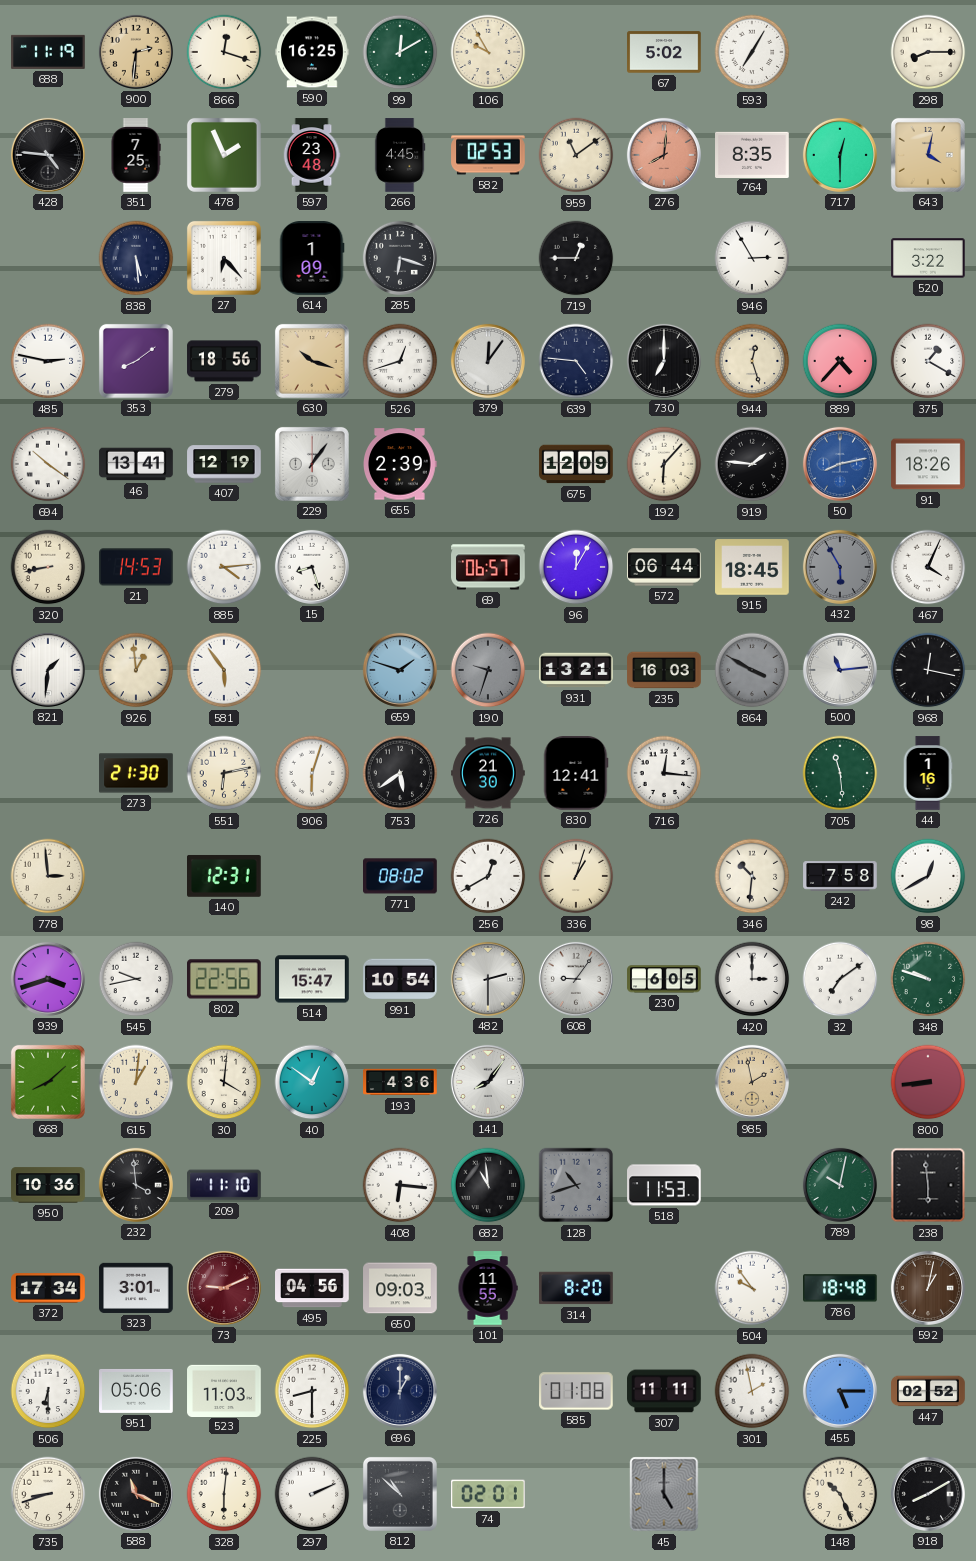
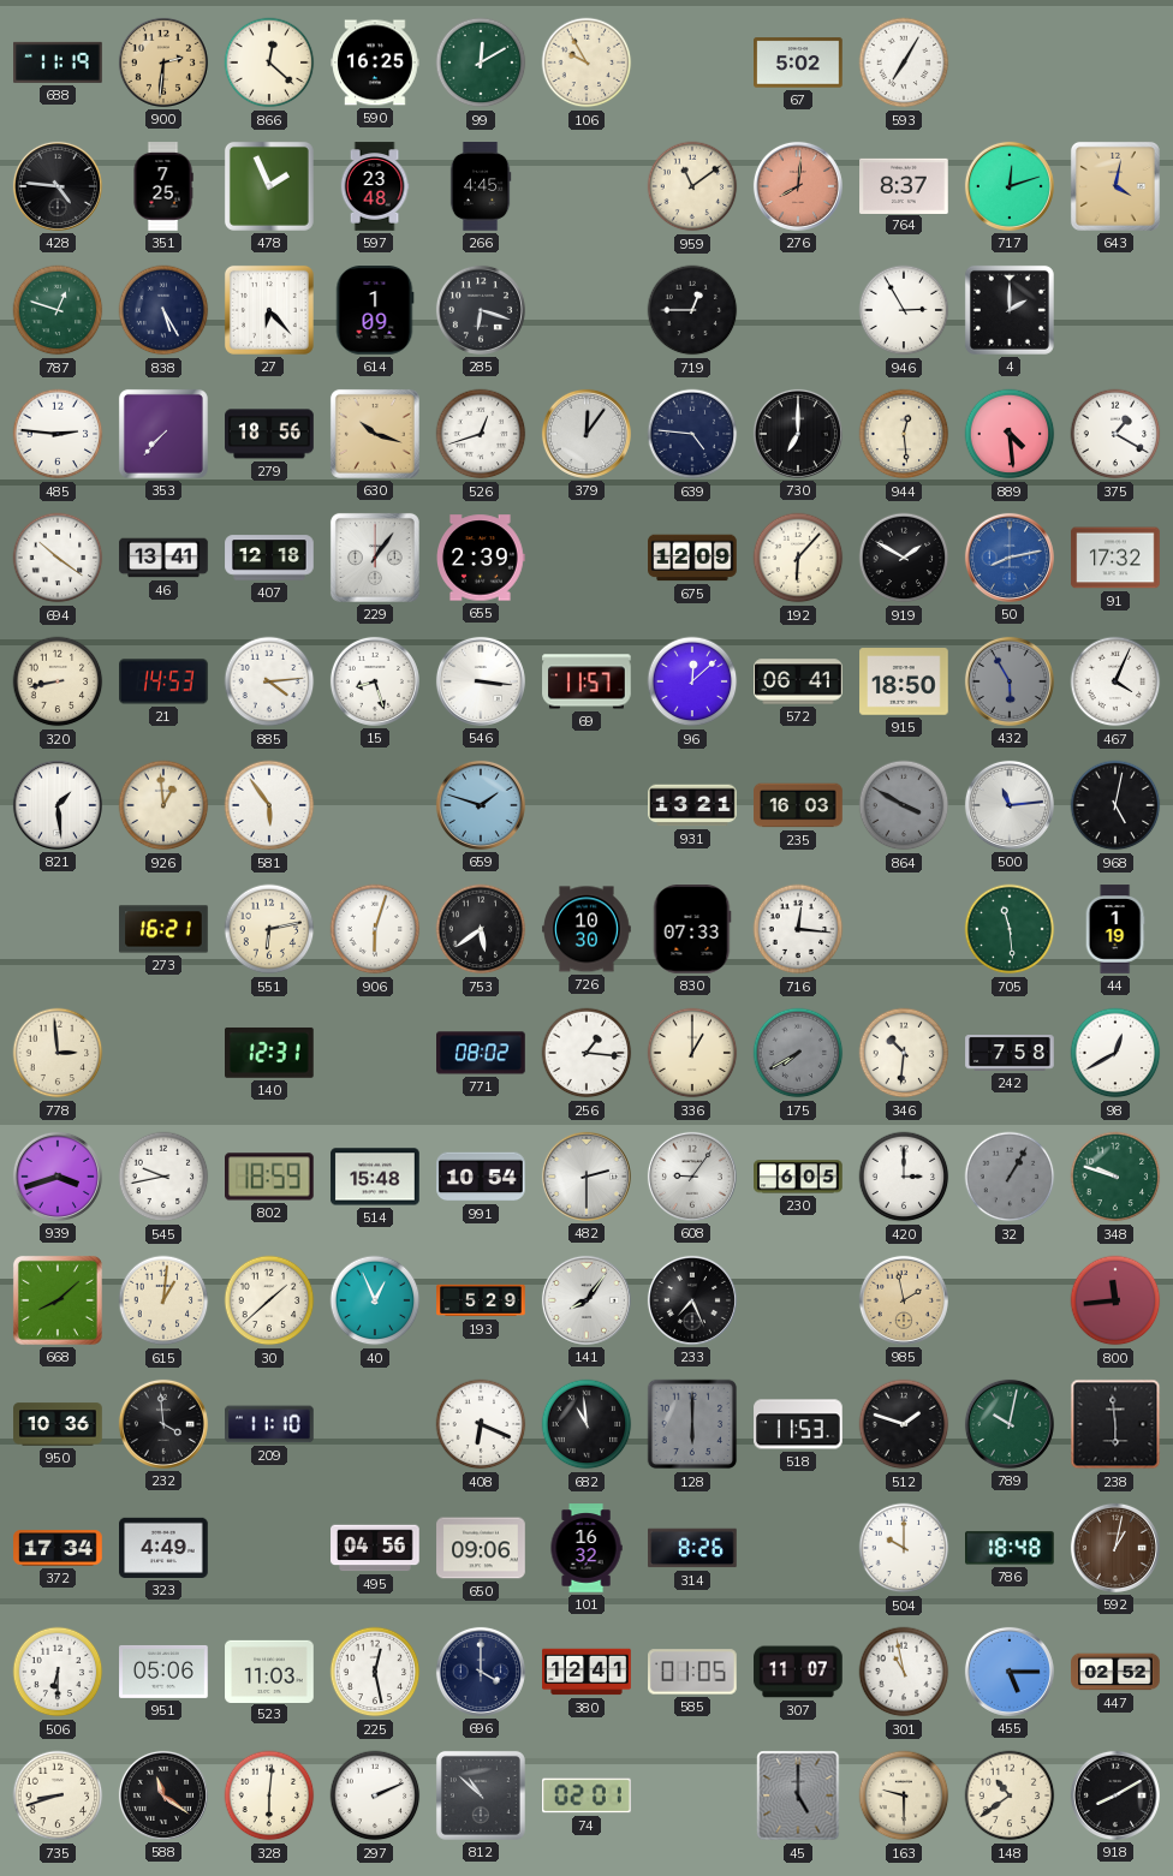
866: 12:18 -> 12:22 (269, 62)
298: 8:15 -> none (928, 52)
582: 02:53 -> none (488, 155)
764: 8:35 -> 8:37 (904, 185)
717: 12:30 -> 12:12 (1010, 186)
787: none -> 12:48 (58, 310)
838: 5:29 -> 5:25 (163, 310)
4: none -> 2:00 (1010, 310)
520: 3:22 -> none (928, 258)
485: 2:47 -> 2:46 (58, 434)
353: 8:09 -> 7:37 (163, 434)
944: 12:27 -> 12:29 (904, 434)
889: 4:37 -> 4:29 (1010, 434)
407: 12:19 -> 12:18 (269, 558)
919: 1:46 -> 1:50 (904, 558)
91: 18:26 -> 17:32 (1115, 558)
546: none -> 3:16 (481, 681)
69: 06:57 -> 11:57 (586, 681)
96: 12:05 -> 12:08 (692, 681)
572: 06:44 -> 06:41 (798, 681)
915: 18:45 -> 18:50 (904, 681)
821: 1:31 -> 1:29 (58, 805)
190: 9:33 -> none (488, 670)
968: 12:17 -> 5:02 (1115, 805)
273: 21:30 -> 16:21 (163, 929)
726: 21:30 -> 10:30 (586, 929)
830: 12:41 -> 07:33 (692, 929)
44: 1:16 -> 1:19 (1115, 929)
256: 12:40 -> 1:16 (586, 1053)
336: 1:03 -> 1:00 (692, 1053)
175: none -> 7:40 (798, 1053)
802: 22:56 -> 18:59 (270, 1177)
514: 15:47 -> 15:48 (375, 1177)
32: 7:09 -> 1:05 (1010, 1177)
32 dial: white -> grey (1010, 1177)
30: 4:01 -> 1:38 (269, 1300)
40: 12:51 -> 12:56 (375, 1300)
193: 4:36 -> 5:29 (481, 1300)
233: none -> 7:26 (692, 1300)
800: 8:44 -> 11:44 (1115, 1300)
408: 6:16 -> 6:19 (481, 1424)
128: 10:42 -> 6:00 (692, 1424)
512: none -> 1:48 (904, 1424)
323: 3:01 -> 4:49 (163, 1548)
73: 9:11 -> none (224, 1288)
650: 09:03 -> 09:06 (481, 1548)
101: 11:55 -> 16:32 (586, 1548)
314: 8:20 -> 8:26 (692, 1548)
504: 9:54 -> 10:00 (904, 1548)
225: 8:30 -> 12:28 (375, 1672)
696: 1:00 -> 4:00 (481, 1672)
380: none -> 12:41 (586, 1672)
585: 01:08 -> 01:05 (692, 1672)
307: 11:11 -> 11:07 (798, 1672)
301: 1:58 -> 10:58 (904, 1672)
588: 11:19 -> 11:21 (163, 1795)
163: none -> 9:30 (904, 1795)
148: 10:26 -> 10:39 (1010, 1795)
